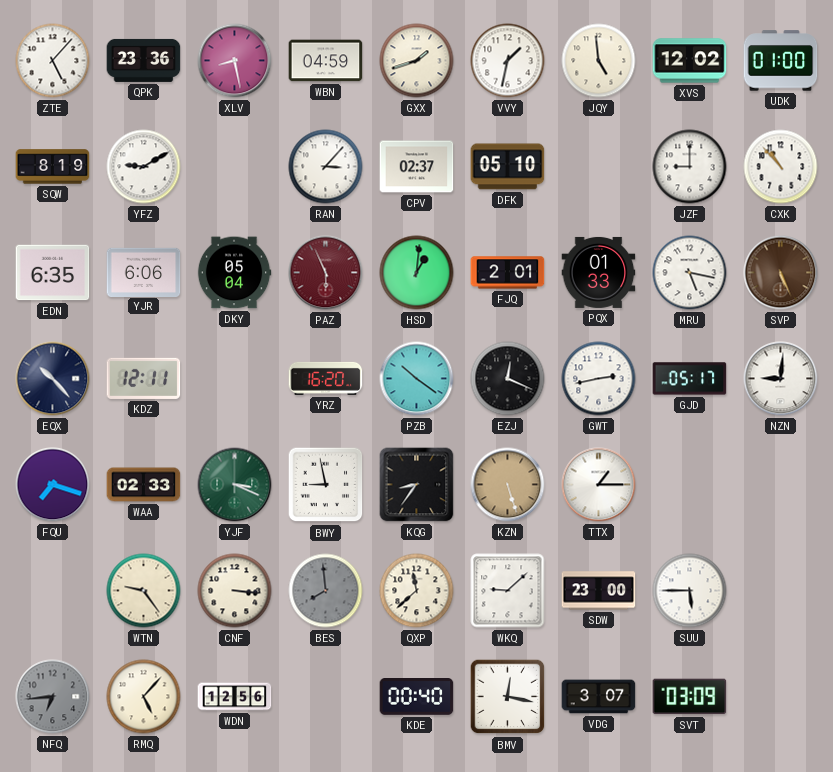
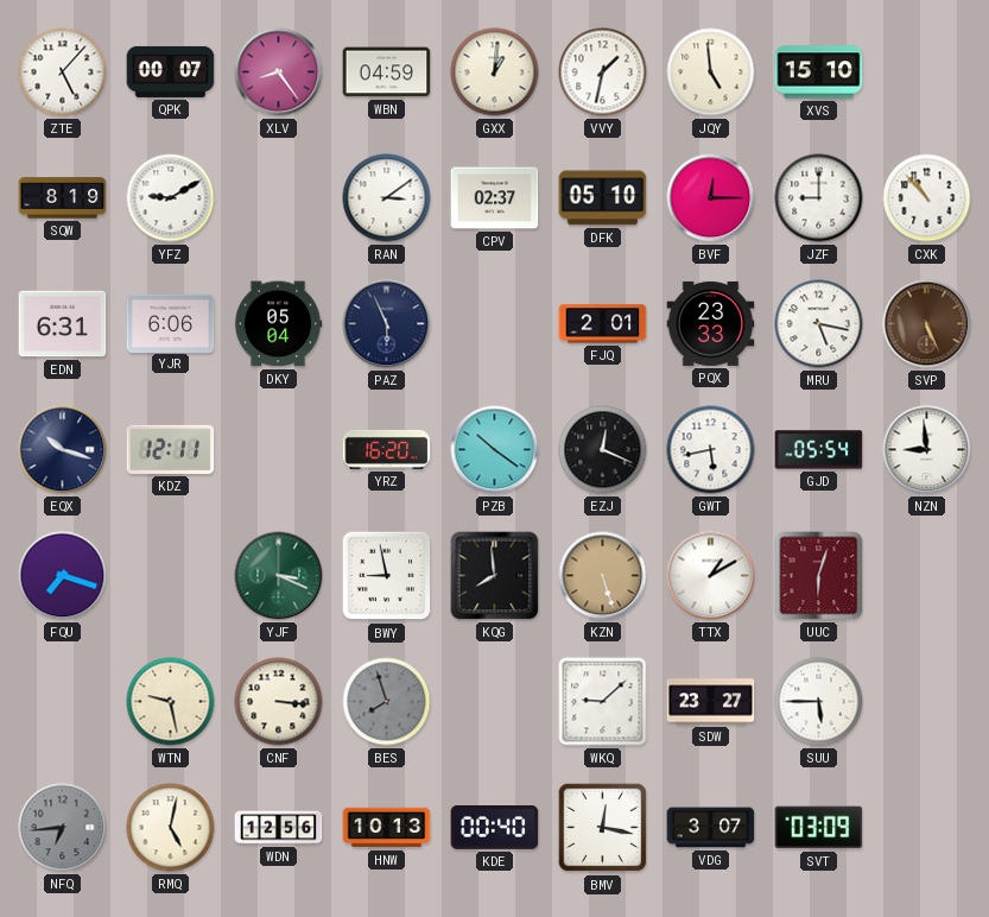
QPK: 23:36 -> 00:07 (171, 71)
XLV: 8:28 -> 8:24 (279, 72)
GXX: 1:42 -> 1:01 (495, 72)
XVS: 12:02 -> 15:10 (819, 72)
UDK: 01:00 -> none (781, 61)
RAN: 3:07 -> 3:09 (387, 198)
BVF: none -> 12:15 (711, 198)
EDN: 6:35 -> 6:31 (63, 324)
PAZ dial: burgundy -> navy (387, 324)
HSD: 1:01 -> none (417, 273)
PQX: 01:33 -> 23:33 (711, 323)
EQX: 10:23 -> 10:18 (63, 450)
GWT: 2:43 -> 5:43 (711, 450)
GJD: 05:17 -> 05:54 (819, 450)
NZN: 9:01 -> 8:59 (927, 450)
WAA: 02:33 -> none (144, 485)
KQG: 8:36 -> 7:59 (495, 576)
TTX: 1:15 -> 1:10 (711, 576)
UUC: none -> 6:03 (819, 576)
WTN: 9:24 -> 9:28 (171, 702)
BES: 7:59 -> 7:57 (387, 702)
QXP: 11:38 -> none (417, 591)
SDW: 23:00 -> 23:27 (711, 702)
RMQ: 5:07 -> 5:02 (171, 828)
HNW: none -> 10:13 (387, 828)
